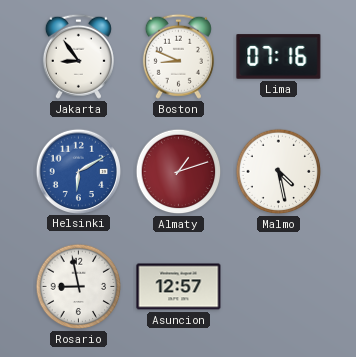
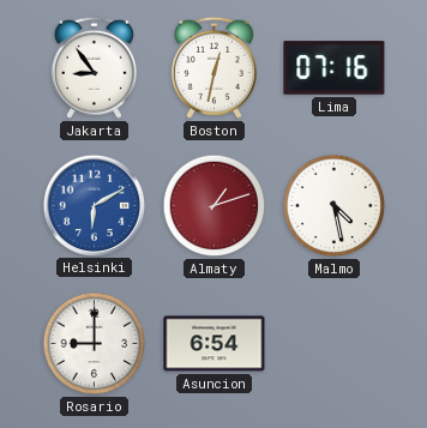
Boston: 8:49 -> 12:32 (213, 67)
Rosario: 8:58 -> 9:00 (95, 344)
Asuncion: 12:57 -> 6:54 (215, 344)
